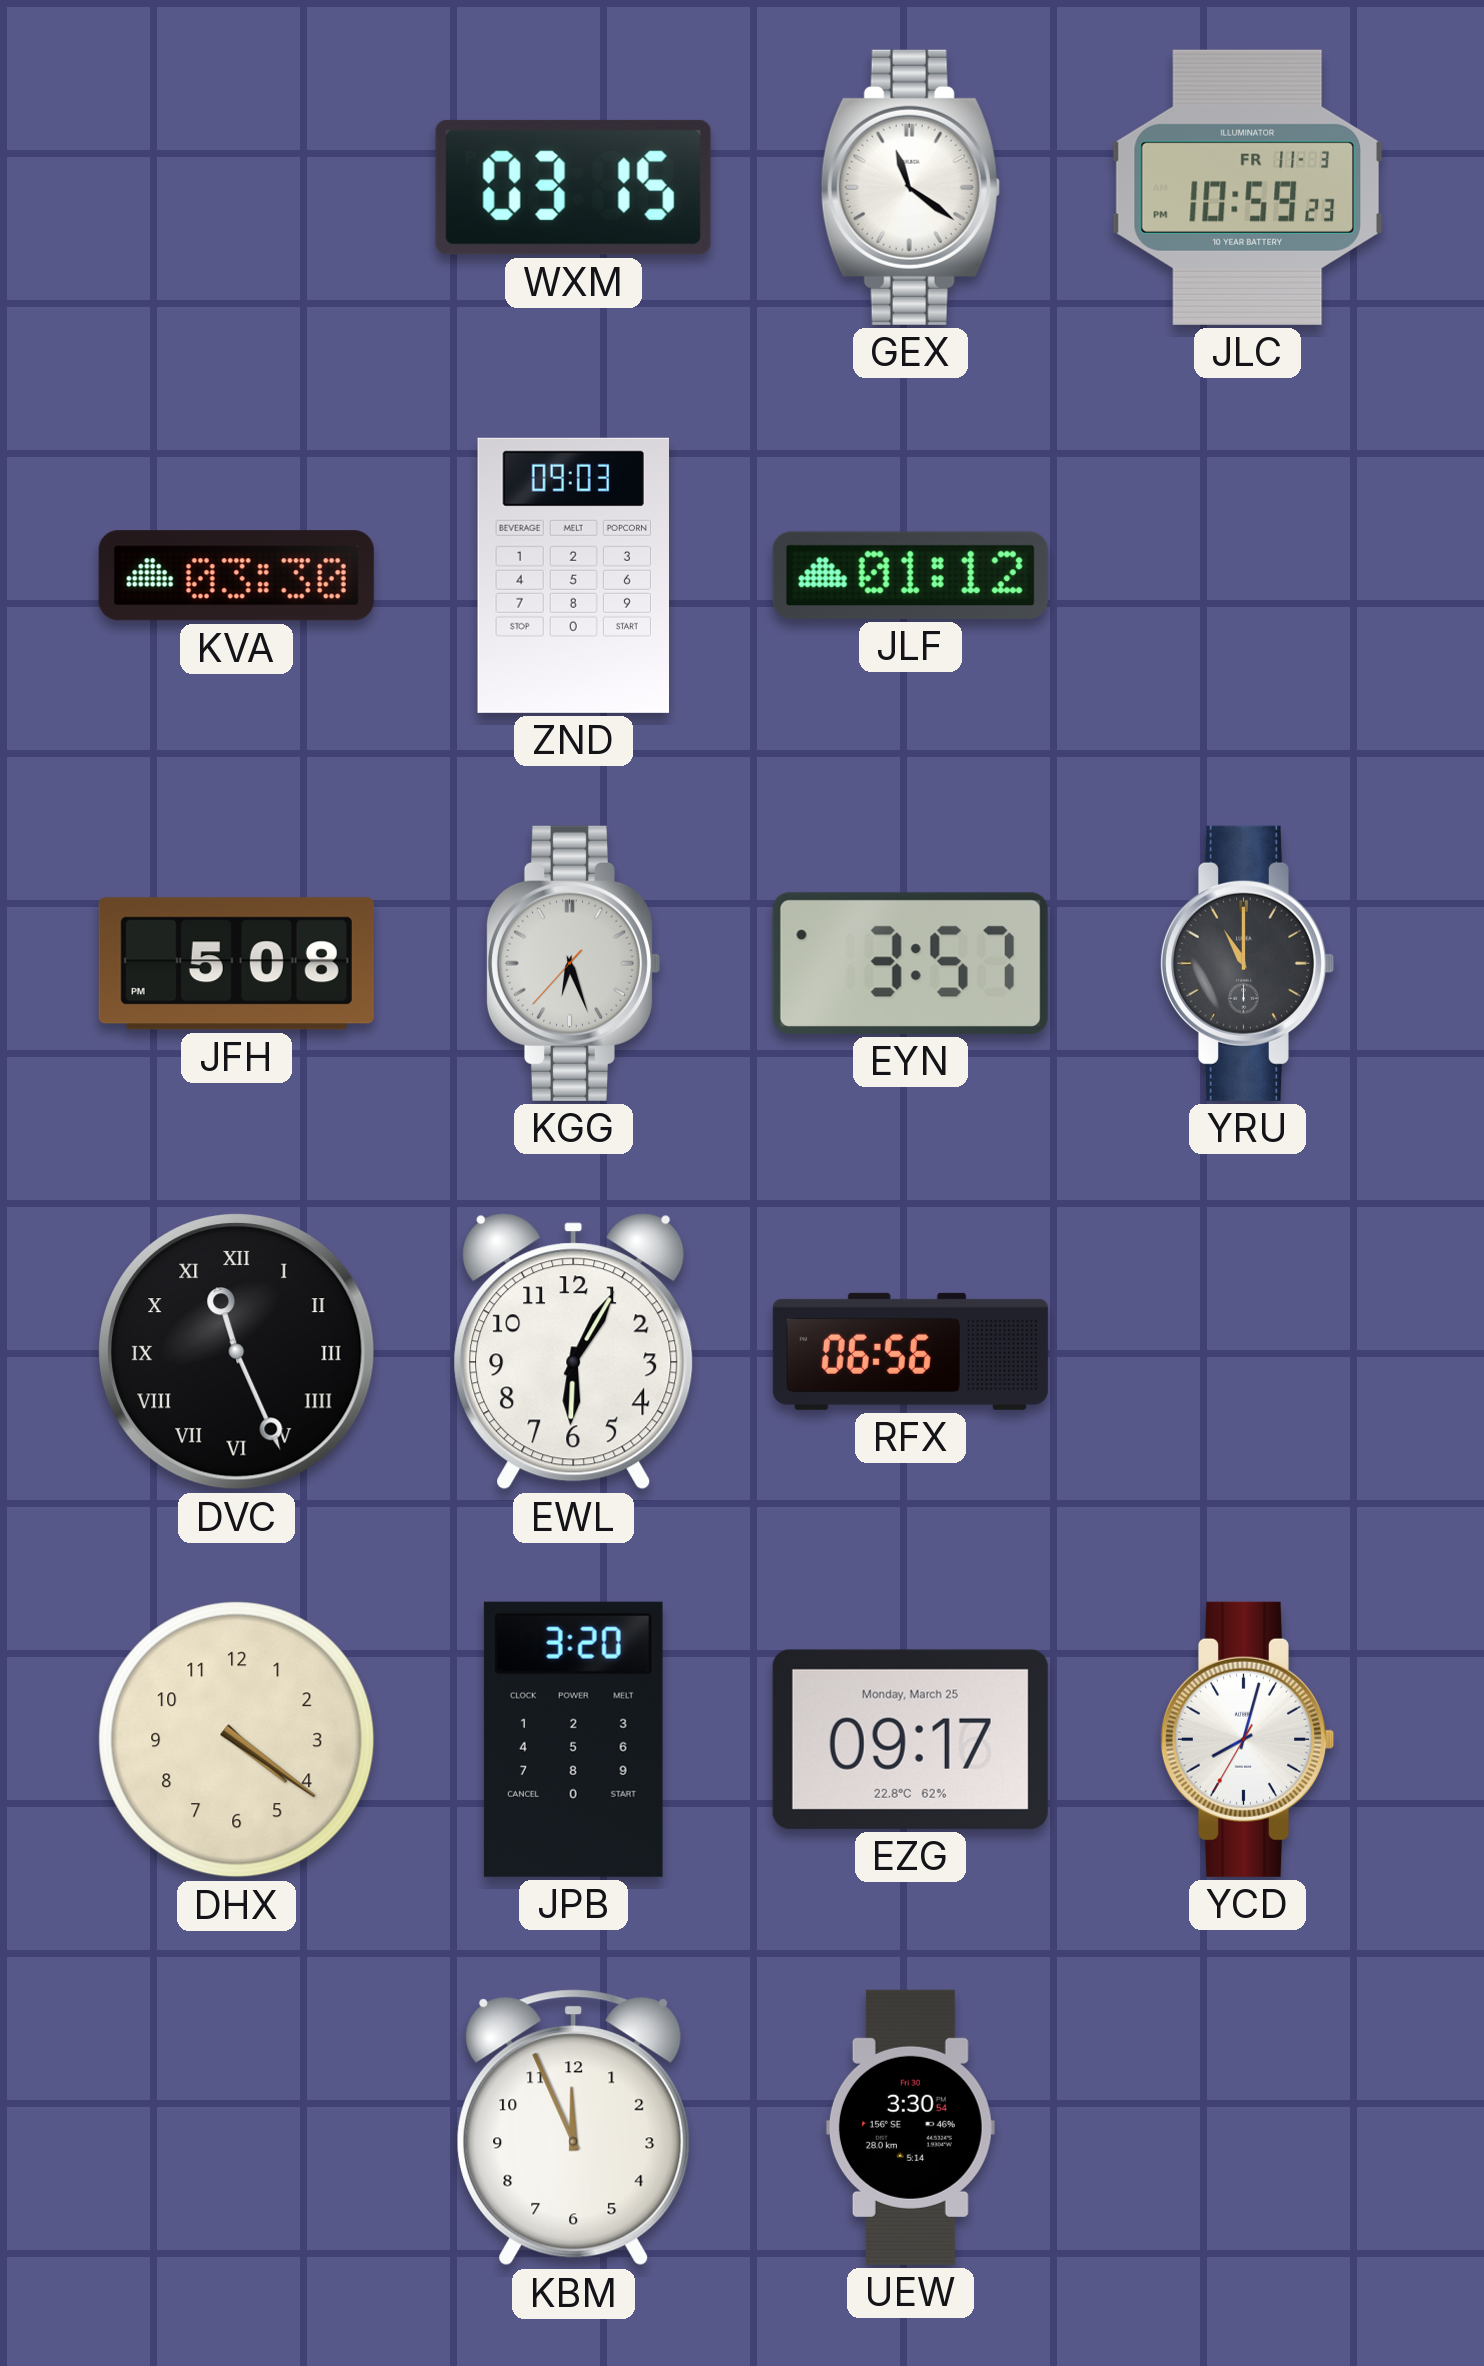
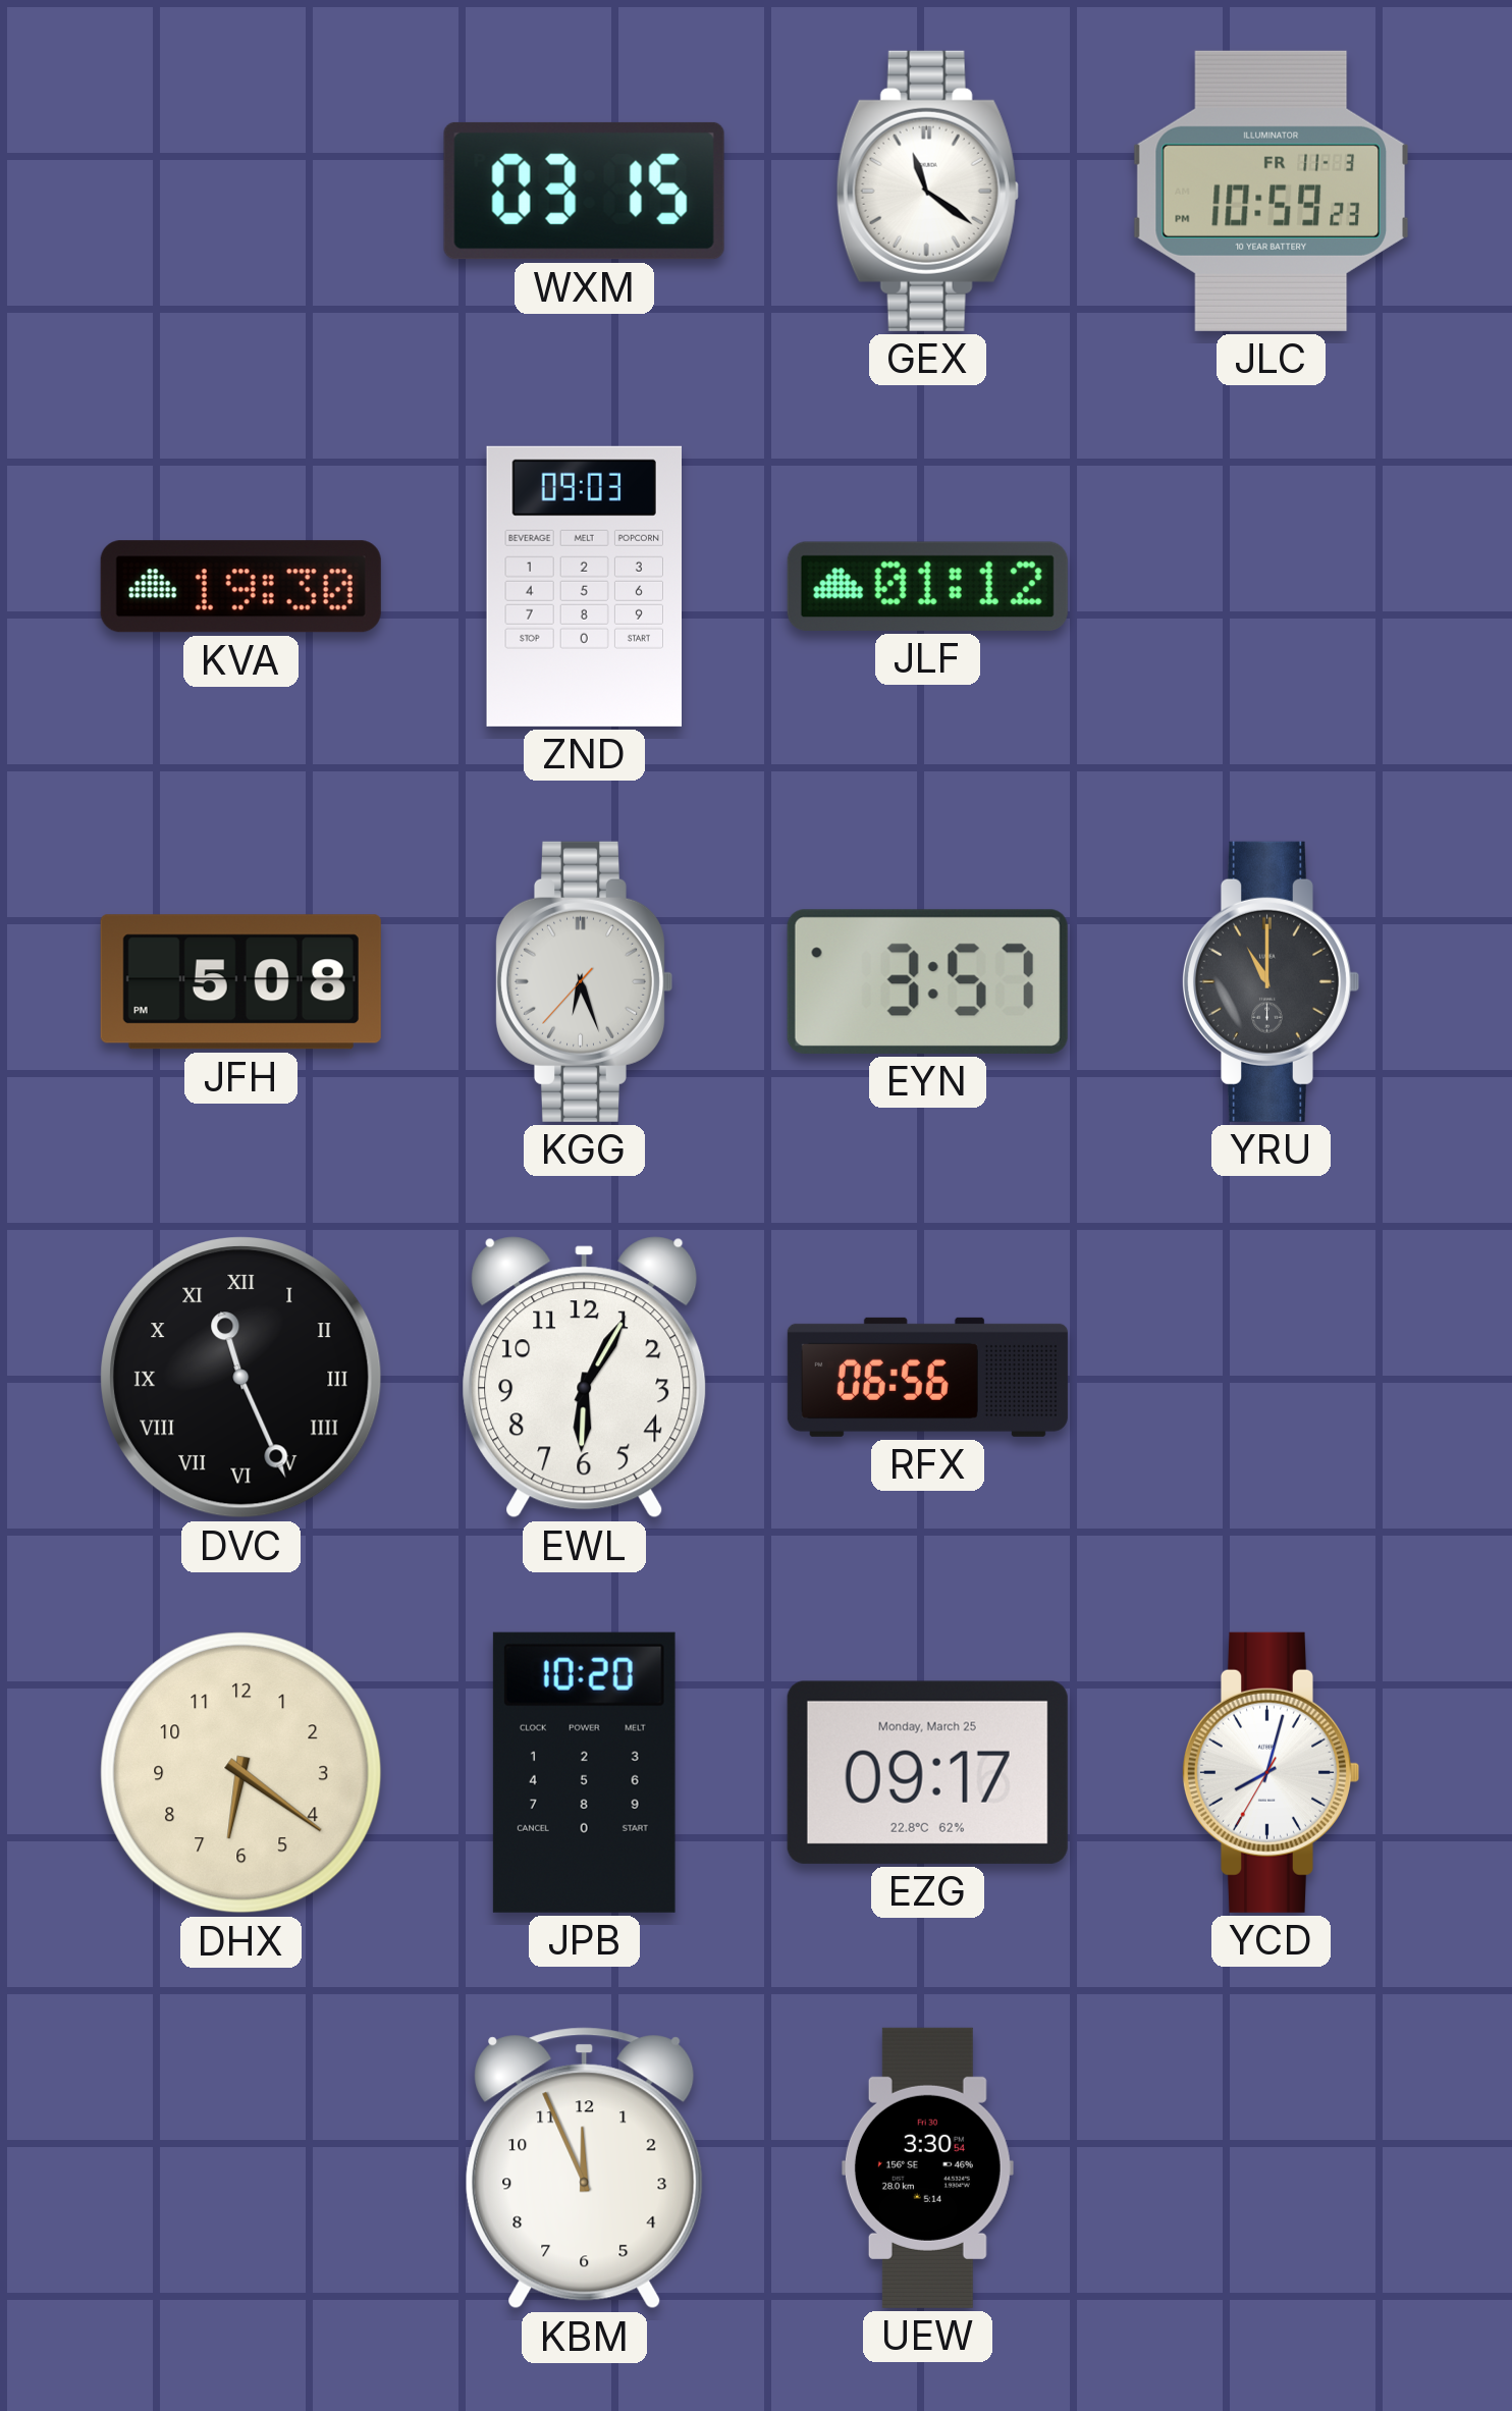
KVA: 03:30 -> 19:30 (240, 587)
DHX: 4:21 -> 6:21 (241, 1773)
JPB: 3:20 -> 10:20 (584, 1772)
